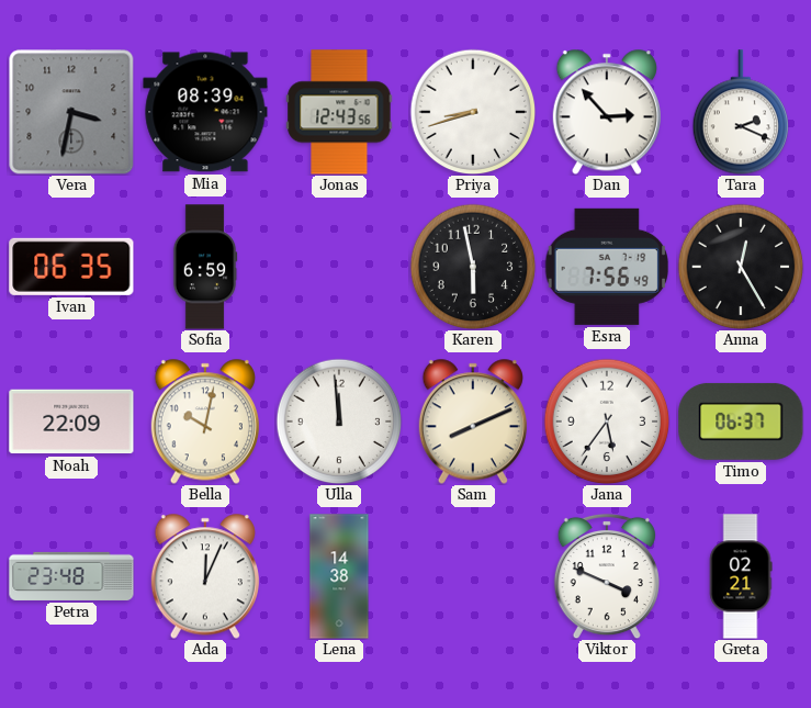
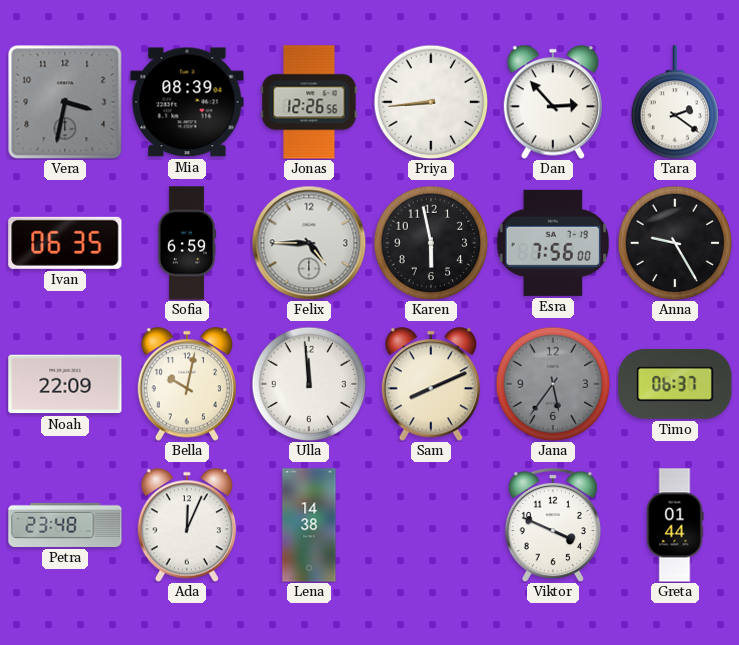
Jonas: 12:43 -> 12:26 (309, 102)
Priya: 8:42 -> 8:44 (431, 102)
Tara: 2:19 -> 2:21 (674, 102)
Felix: none -> 4:45 (309, 243)
Esra: 7:56:49 -> 7:56:00 (553, 243)
Anna: 12:25 -> 9:25 (675, 243)
Jana dial: white -> grey (553, 384)
Greta: 02:21 -> 01:44 (675, 525)
